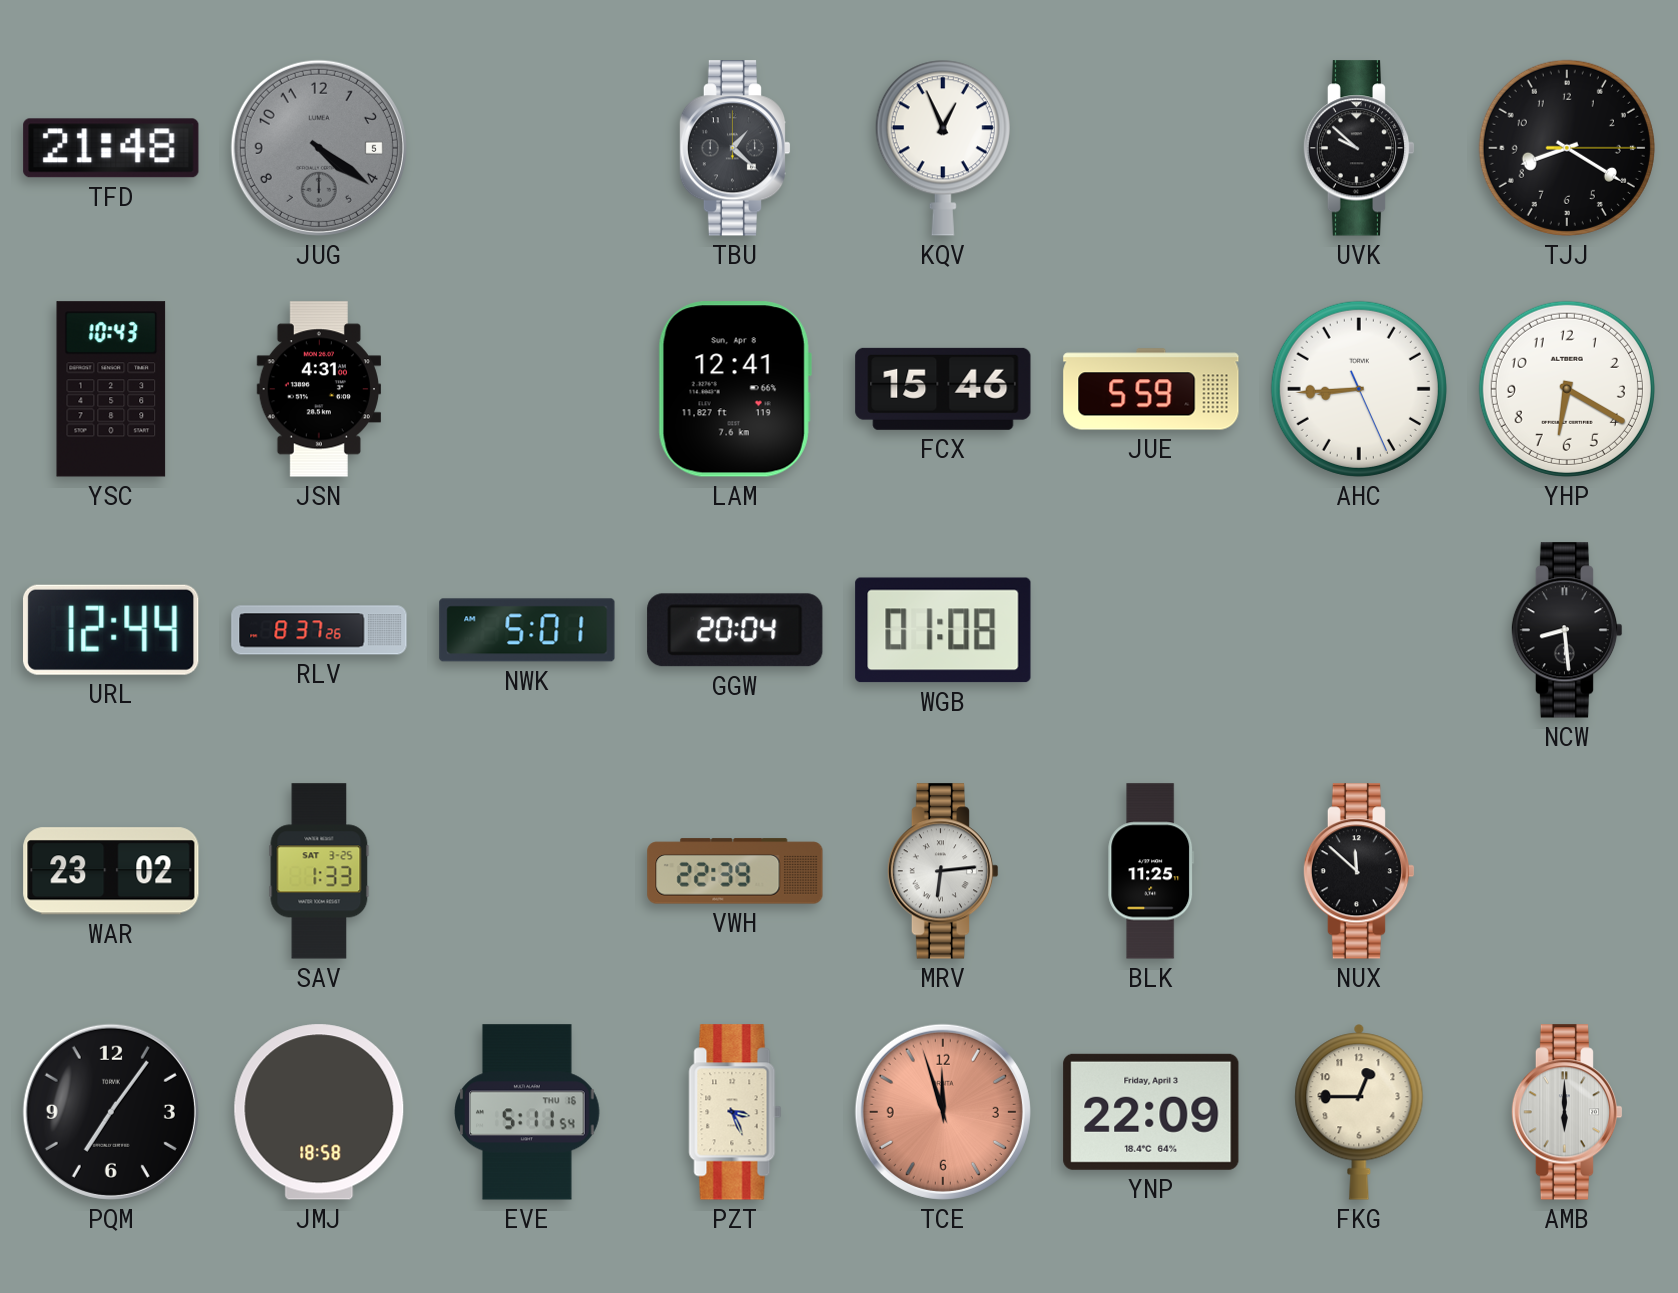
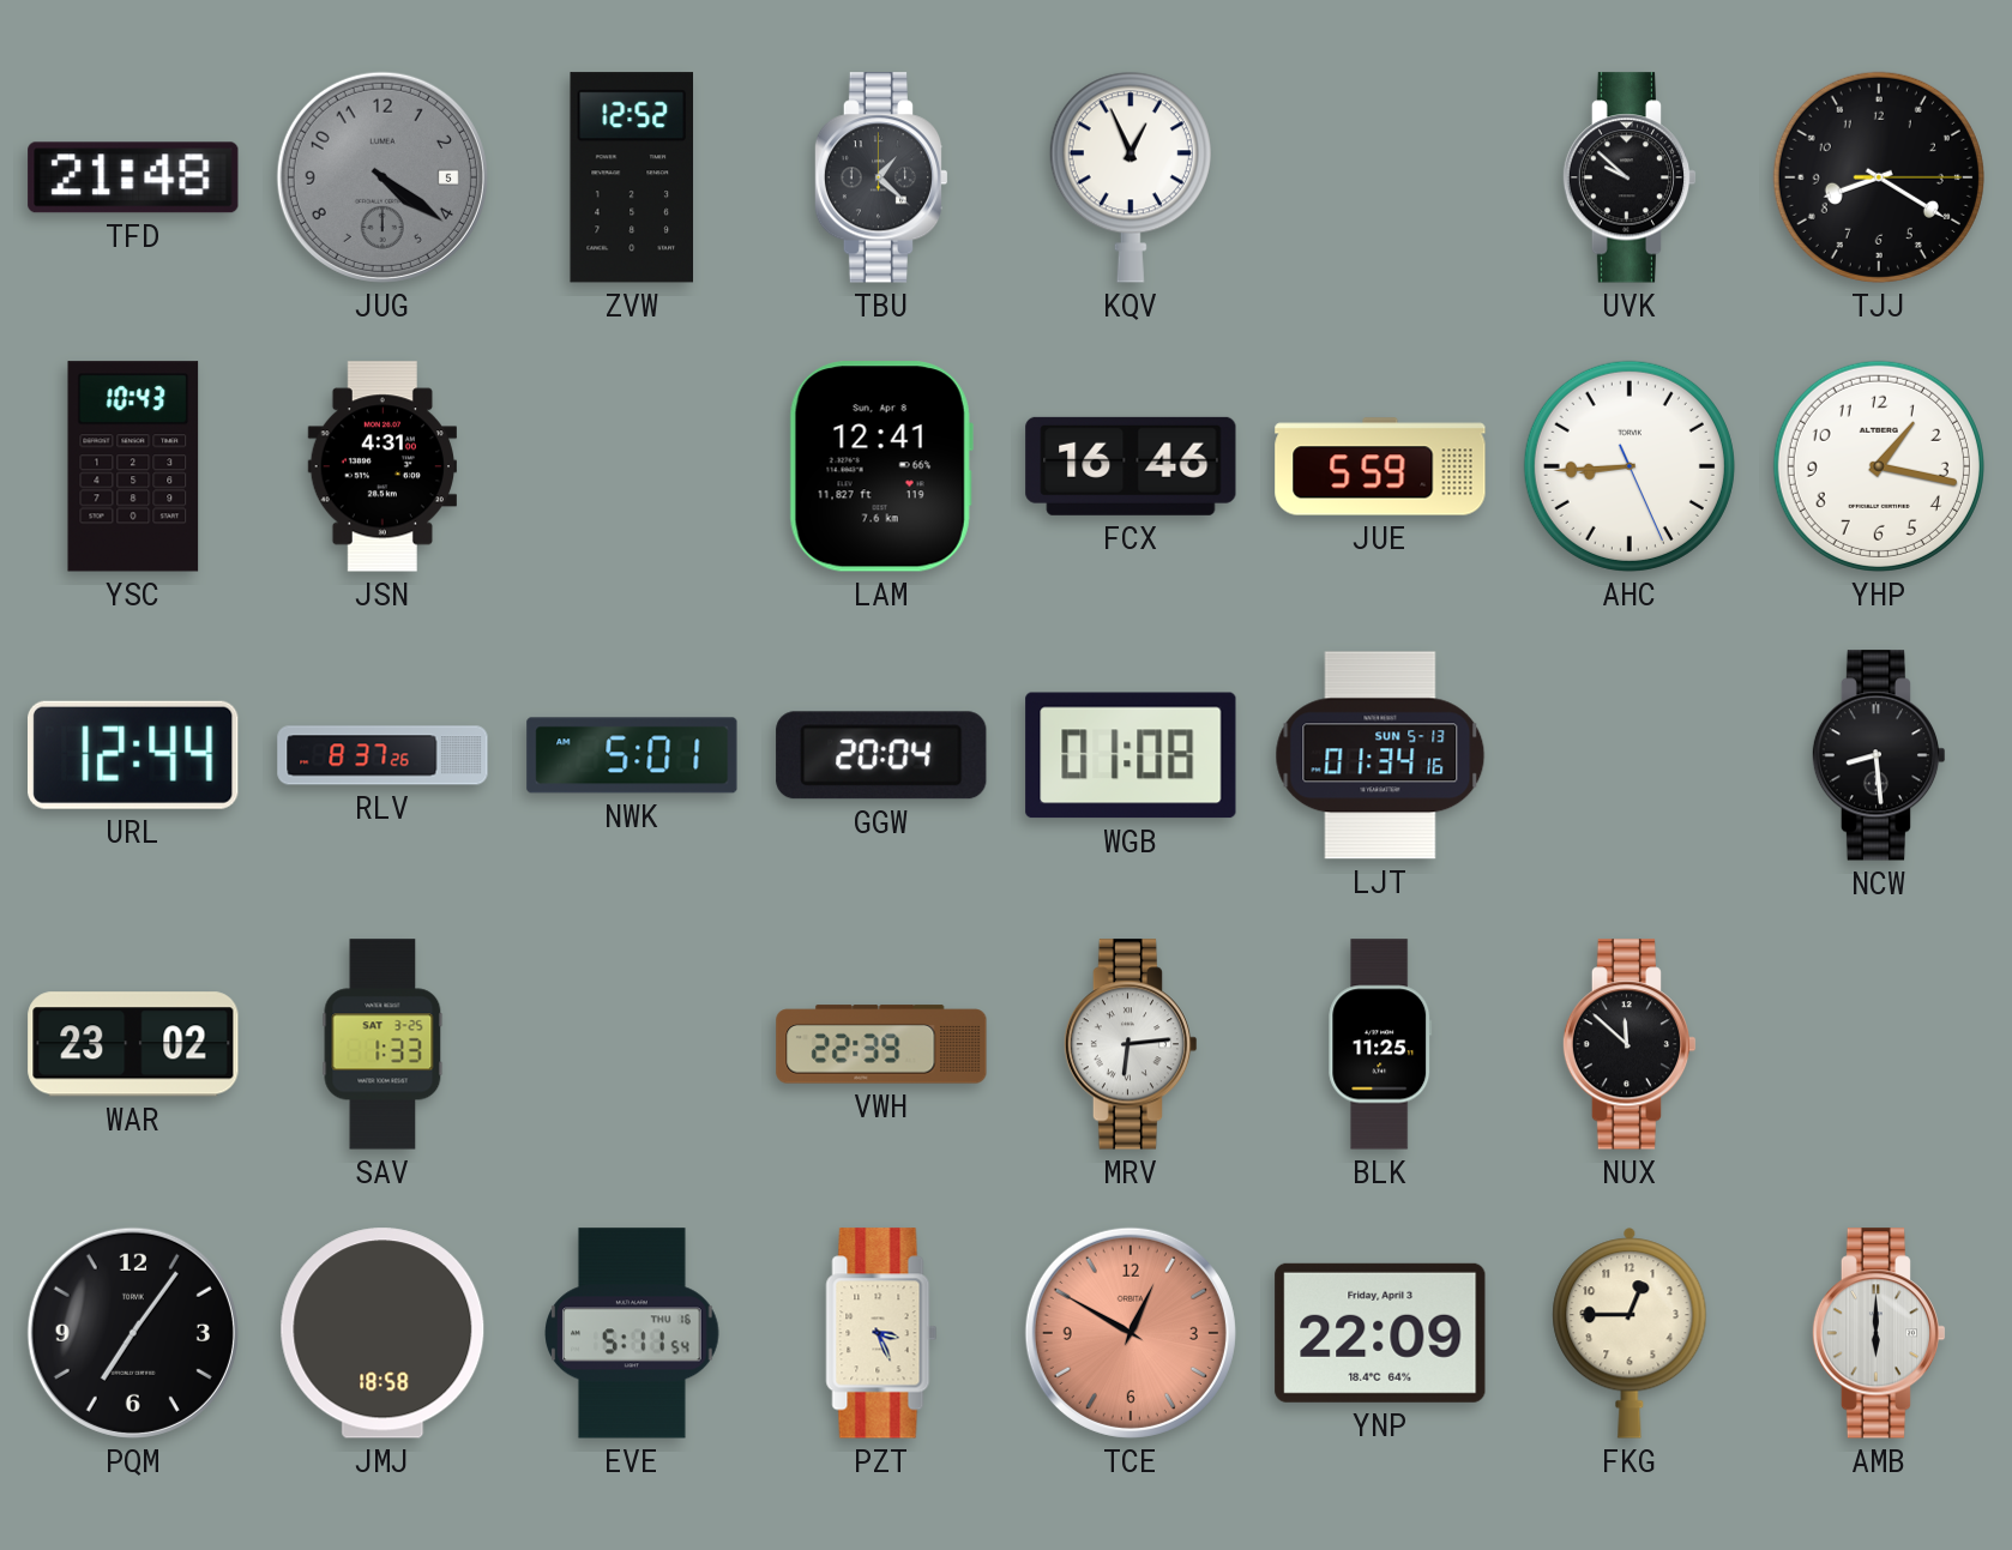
ZVW: none -> 12:52 (631, 177)
FCX: 15:46 -> 16:46 (1131, 466)
YHP: 6:20 -> 1:17 (1879, 466)
LJT: none -> 01:34 (1380, 755)
TCE: 11:57 -> 12:50 (1131, 1333)
